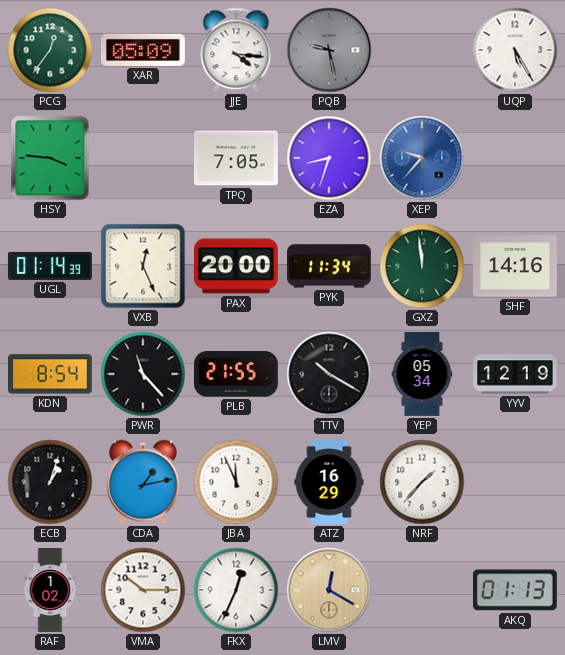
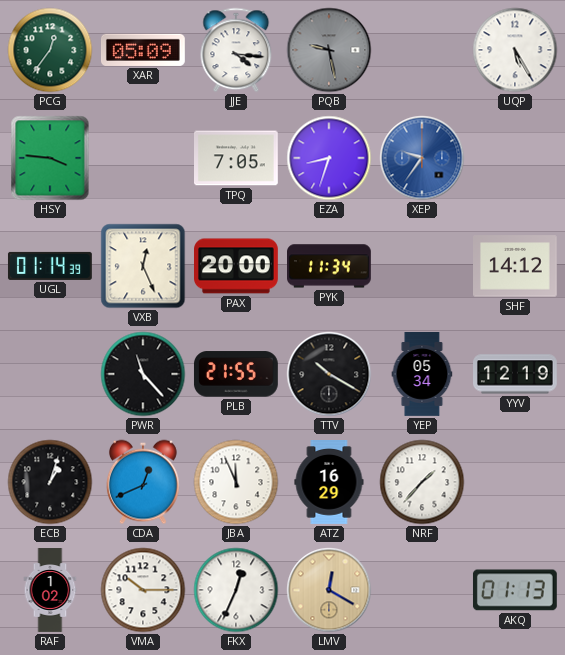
XEP: 9:37 -> 9:36 (422, 158)
GXZ: 11:59 -> none (422, 266)
SHF: 14:16 -> 14:12 (516, 266)
KDN: 8:54 -> none (51, 374)
CDA: 1:13 -> 12:41 (143, 482)
